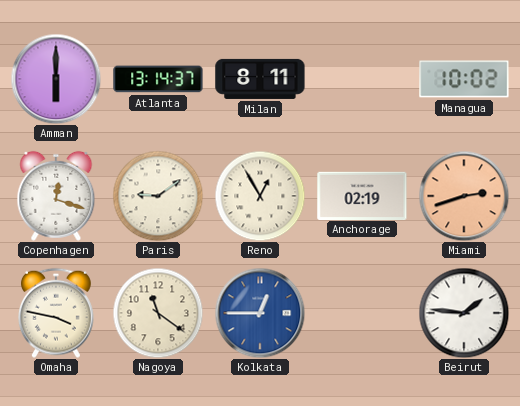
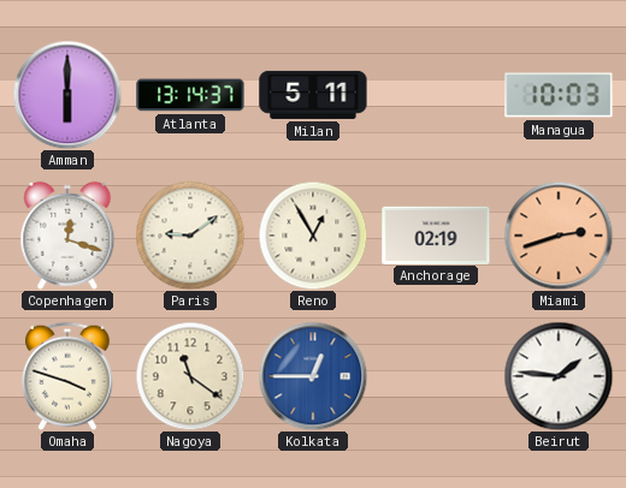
Milan: 8:11 -> 5:11 (313, 95)
Managua: 10:02 -> 10:03 (559, 95)
Omaha: 3:47 -> 3:48 (67, 376)
